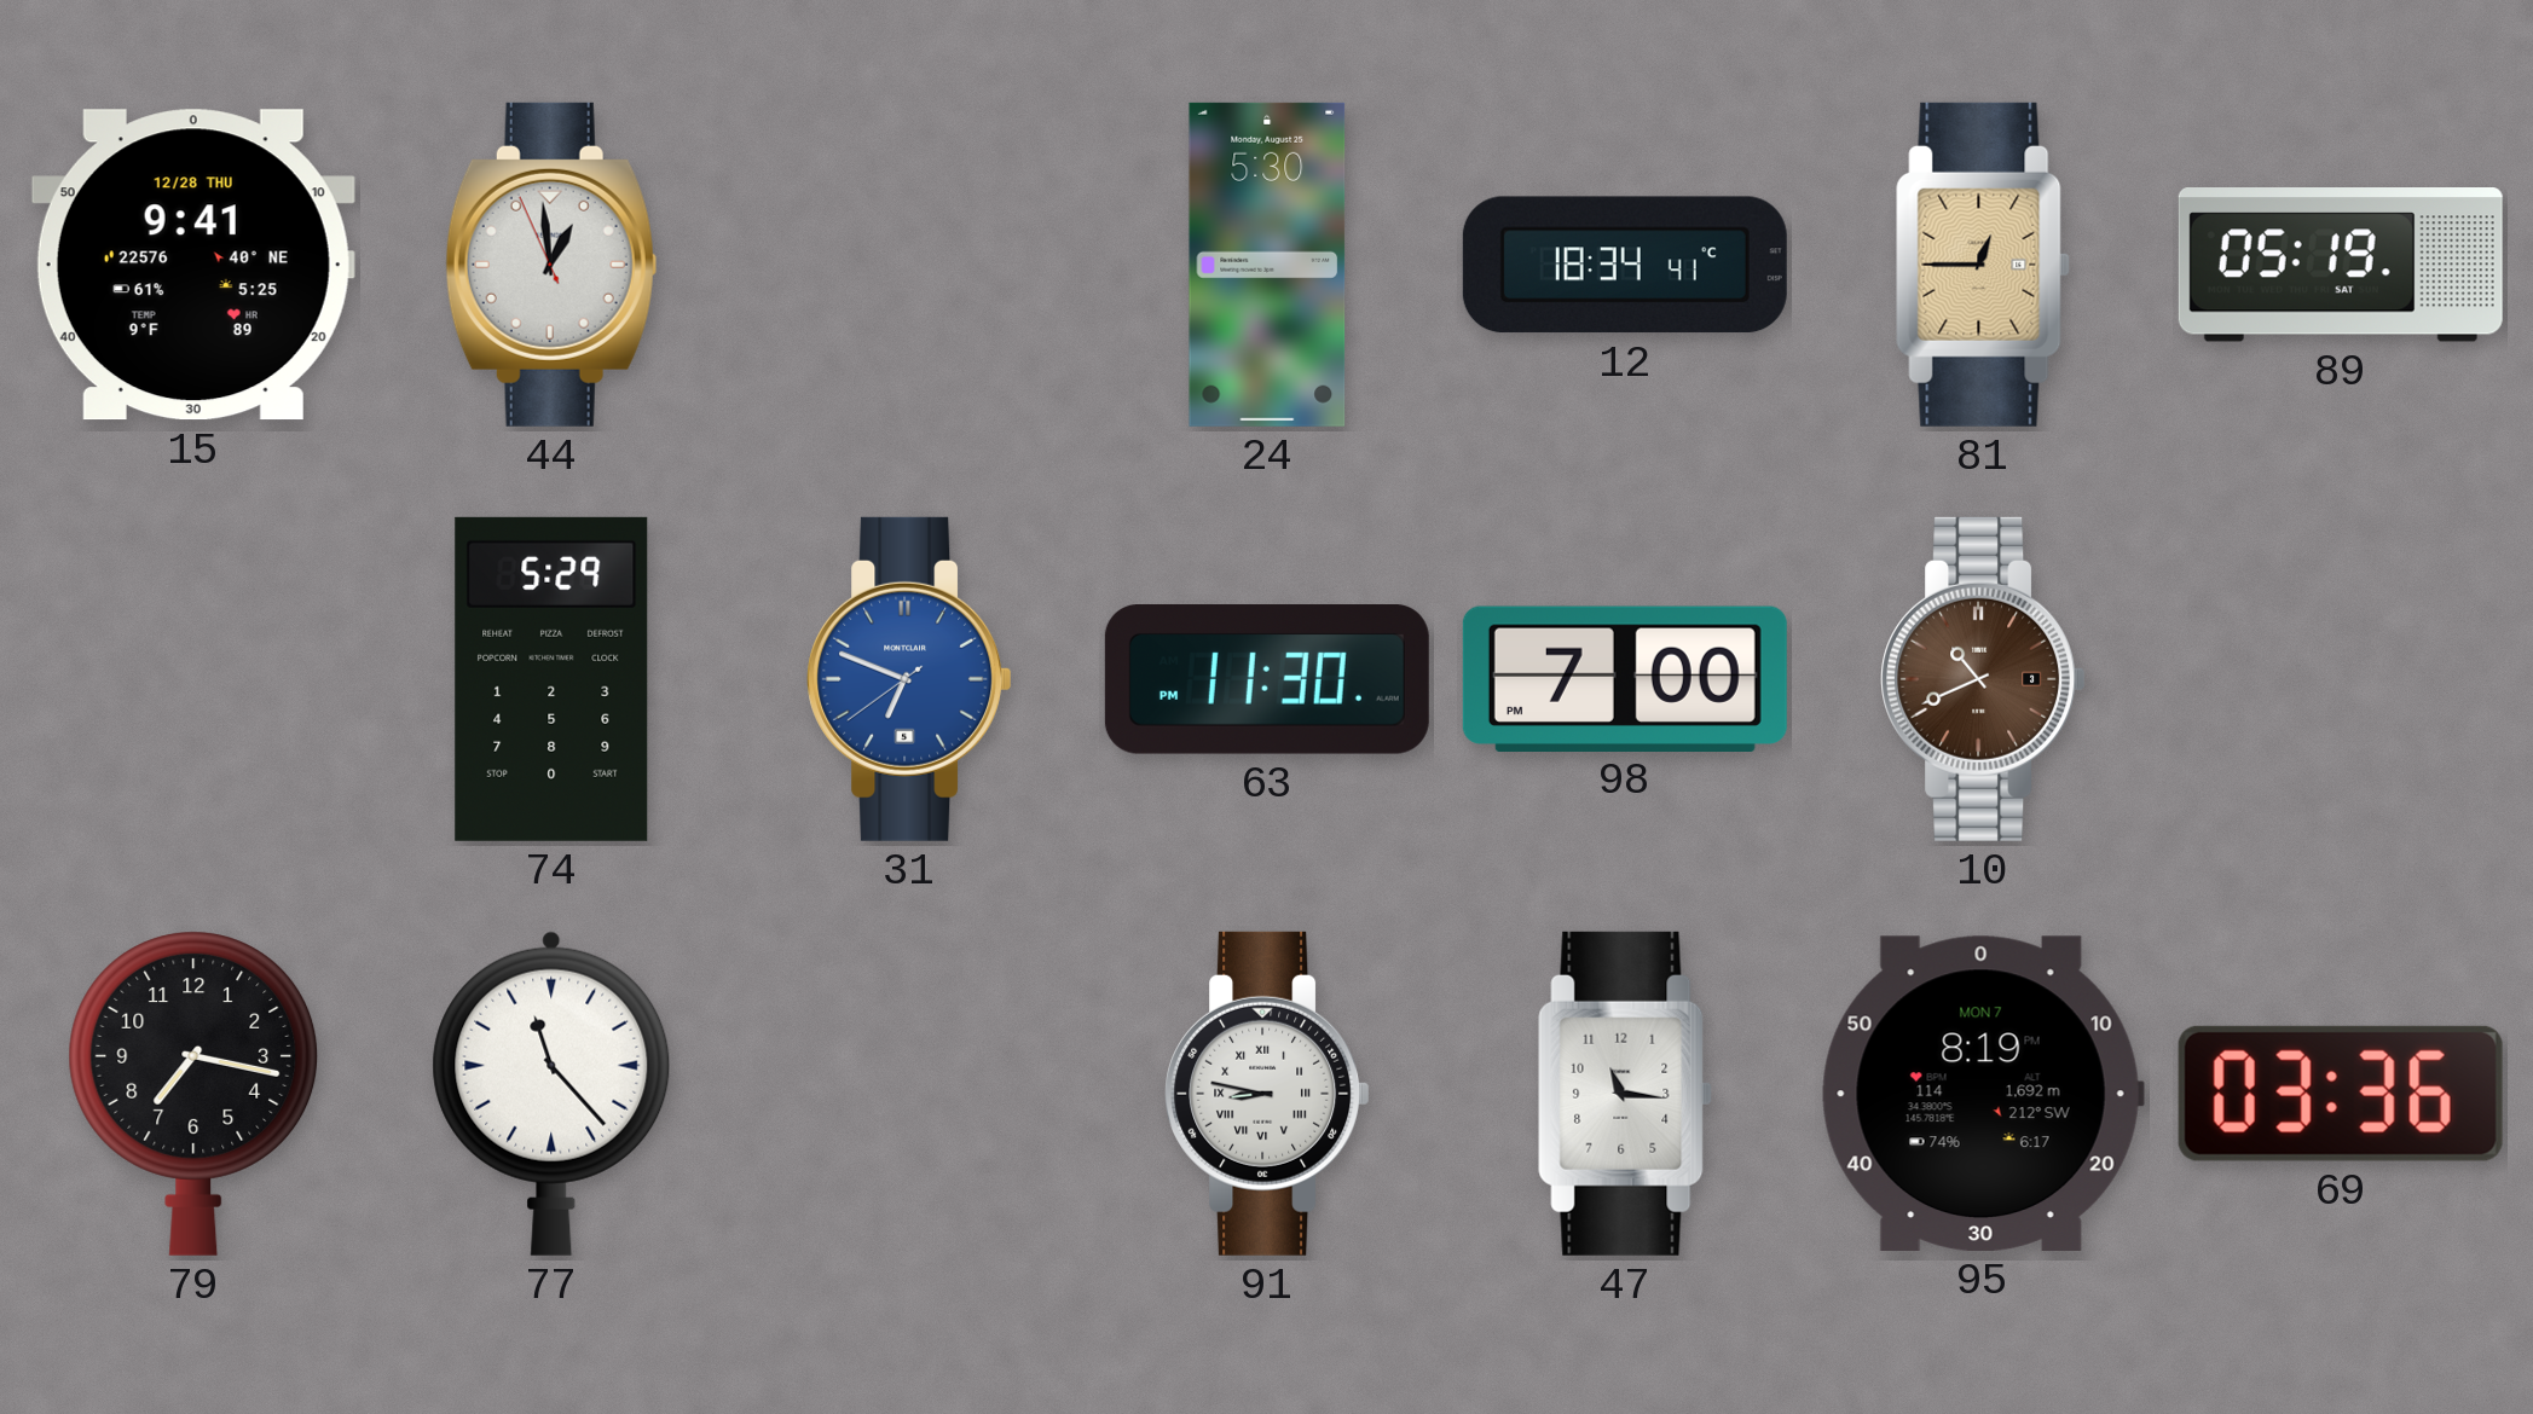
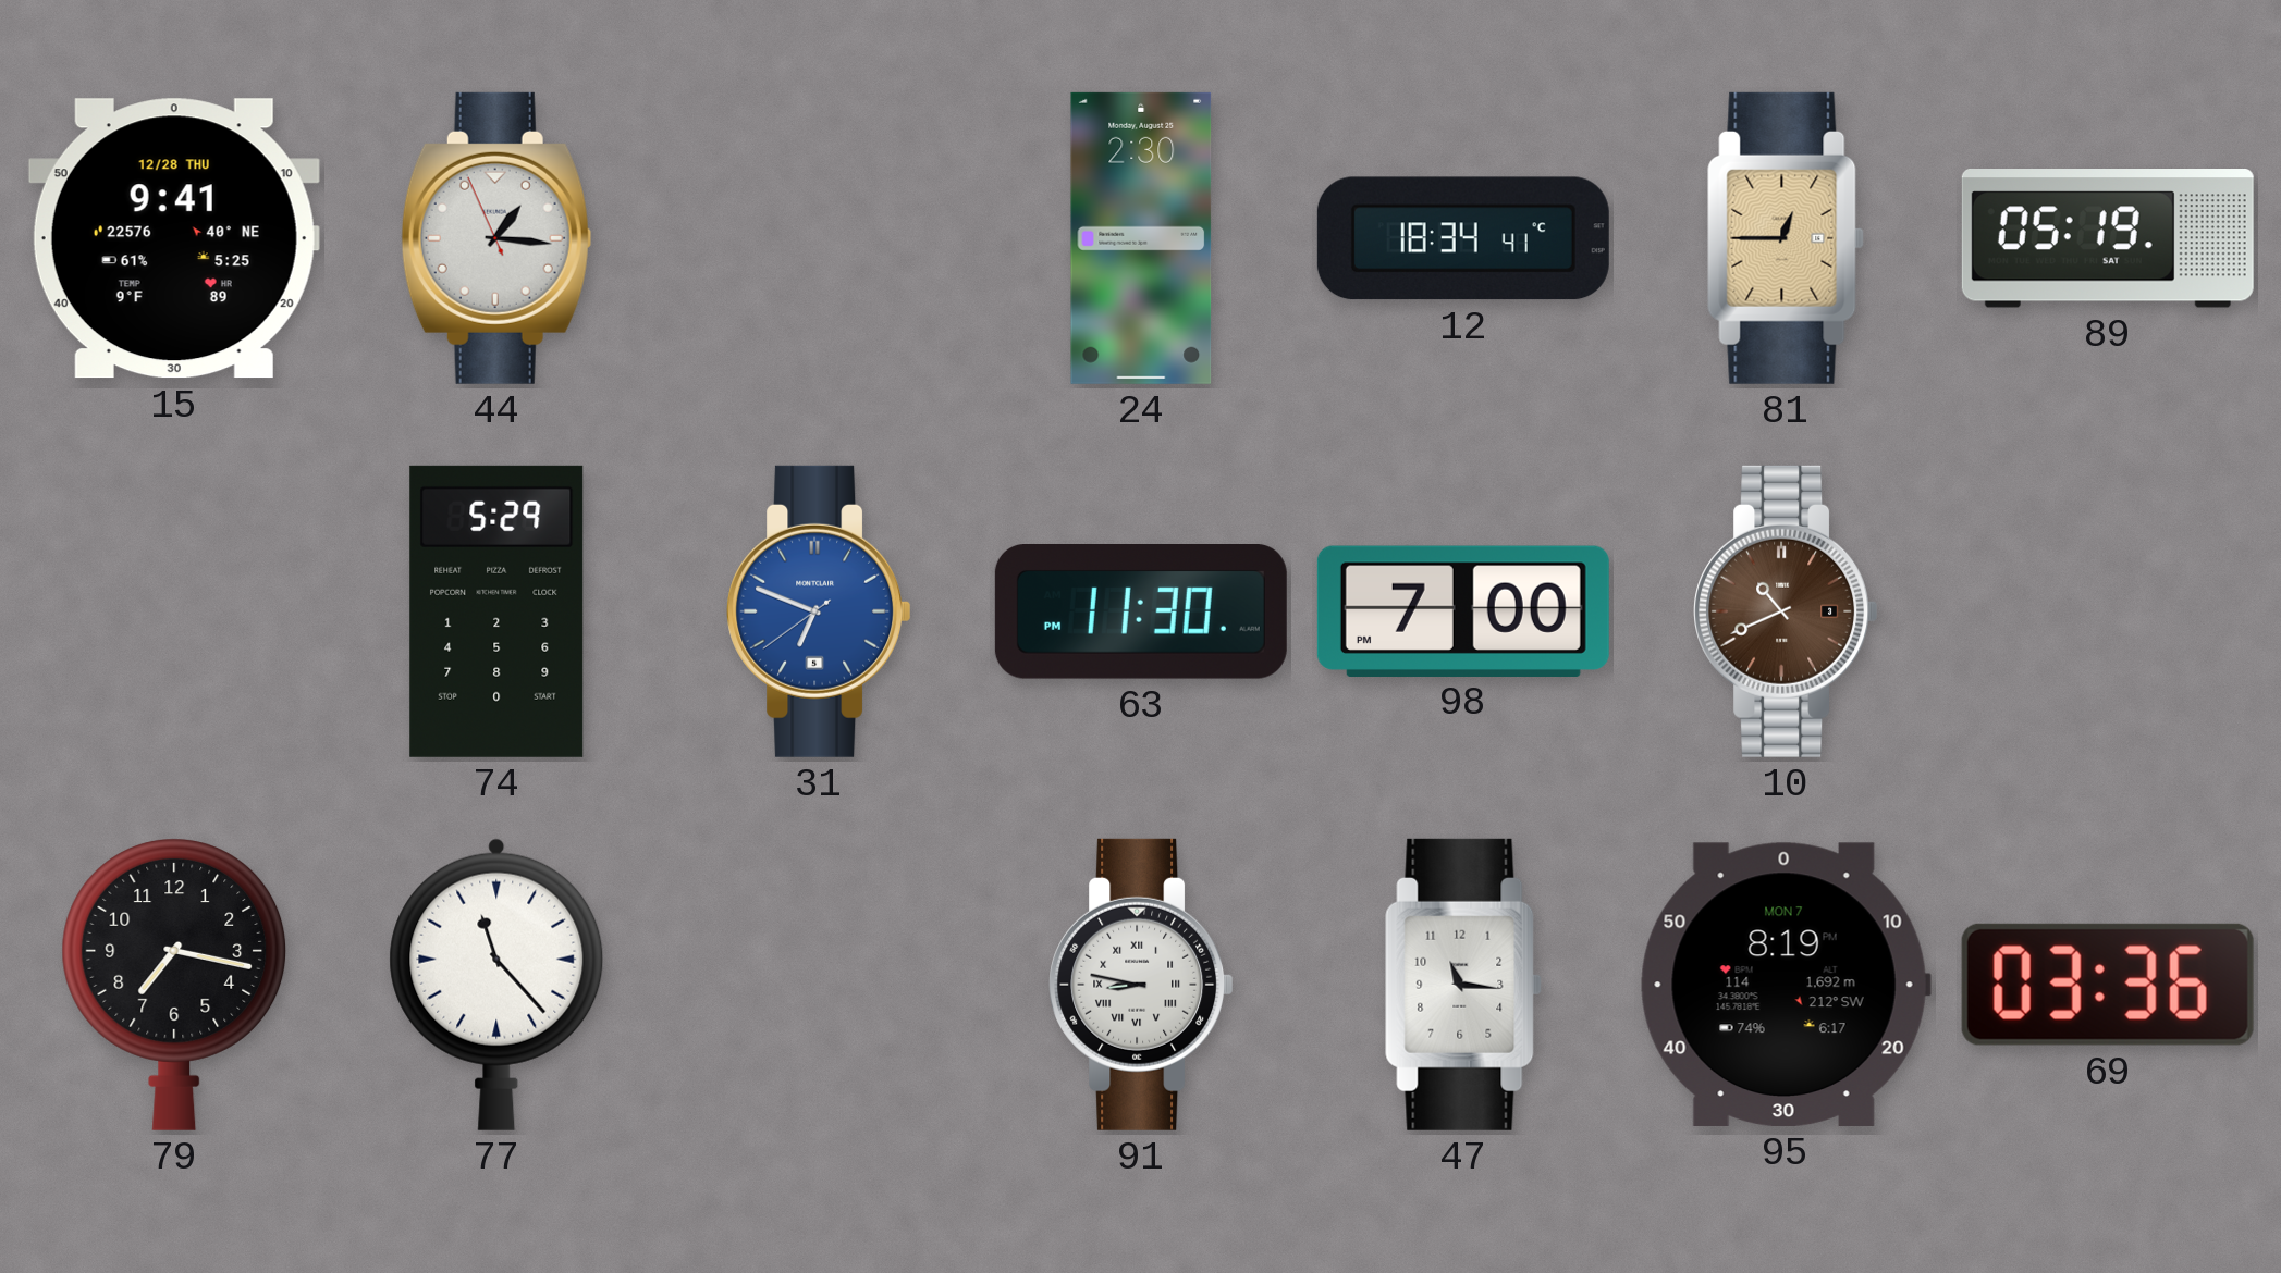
44: 12:58 -> 1:15 (496, 238)
24: 5:30 -> 2:30 (1141, 238)
